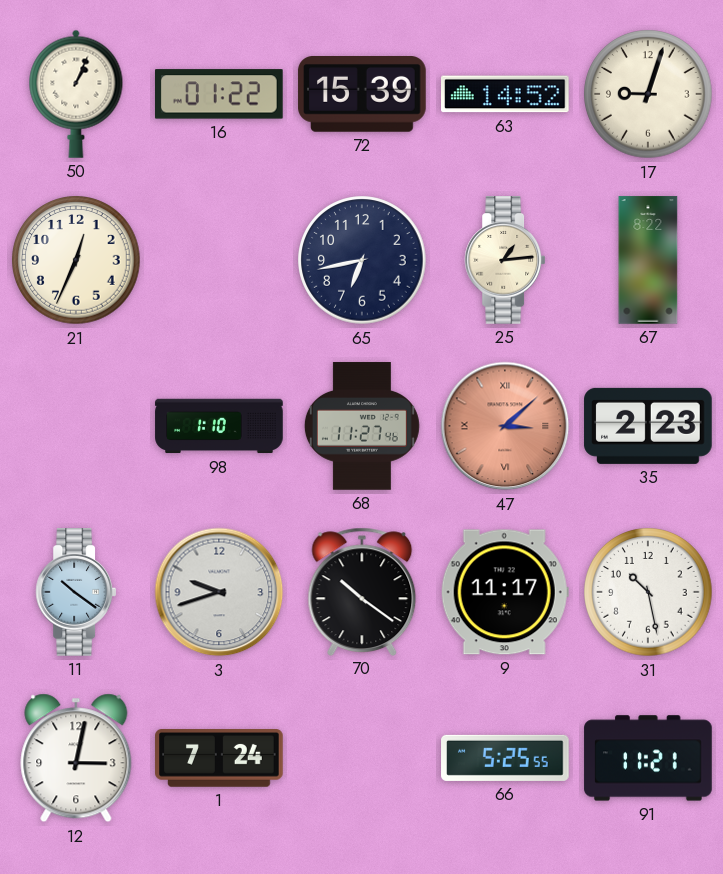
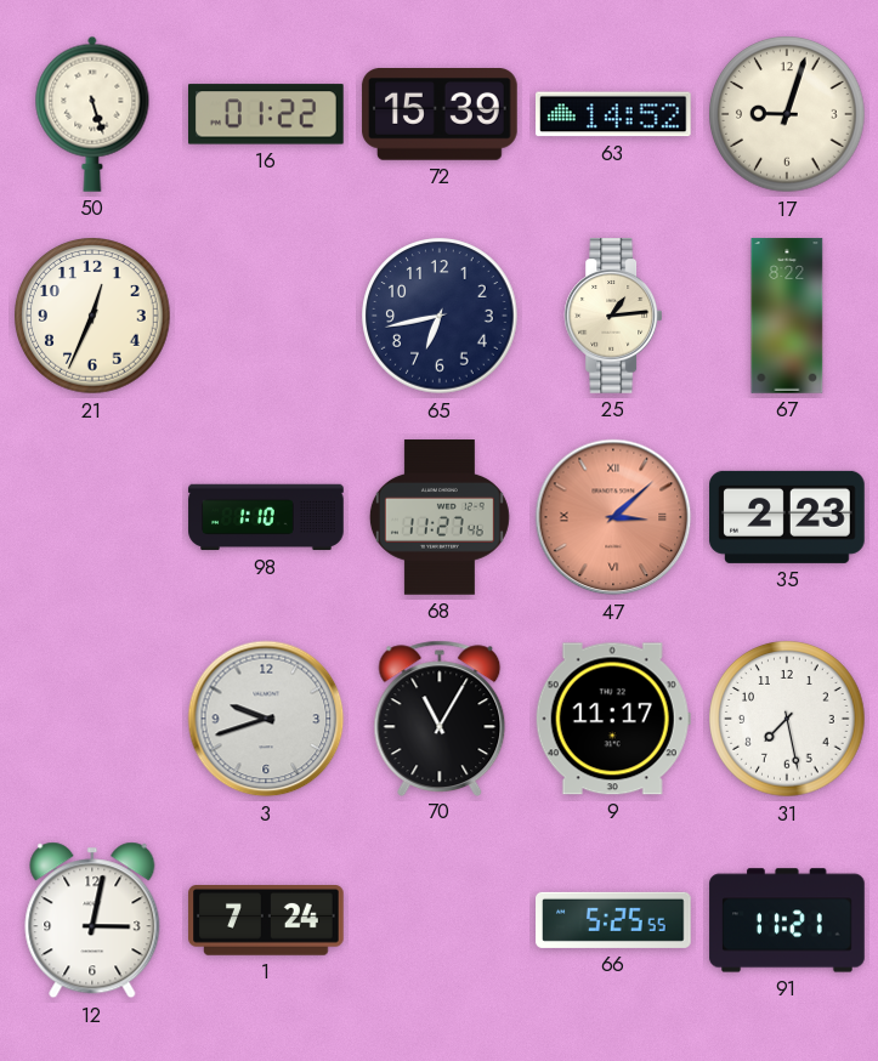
50: 1:04 -> 5:27 (92, 114)
11: 10:21 -> none (76, 592)
70: 10:21 -> 11:05 (440, 717)
31: 10:28 -> 7:28 (787, 719)
